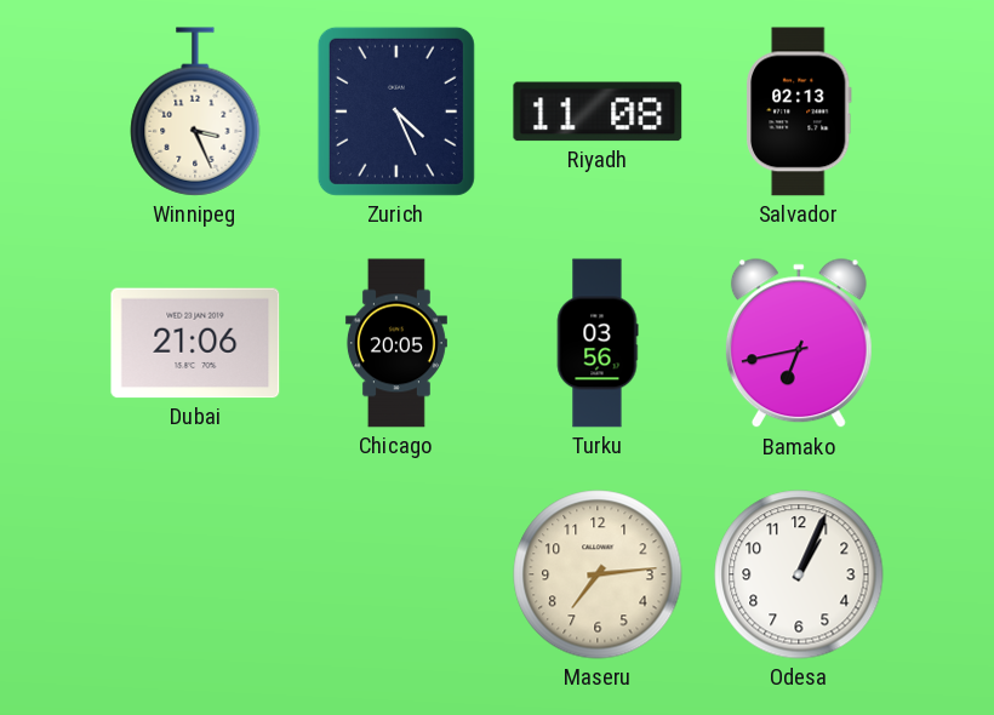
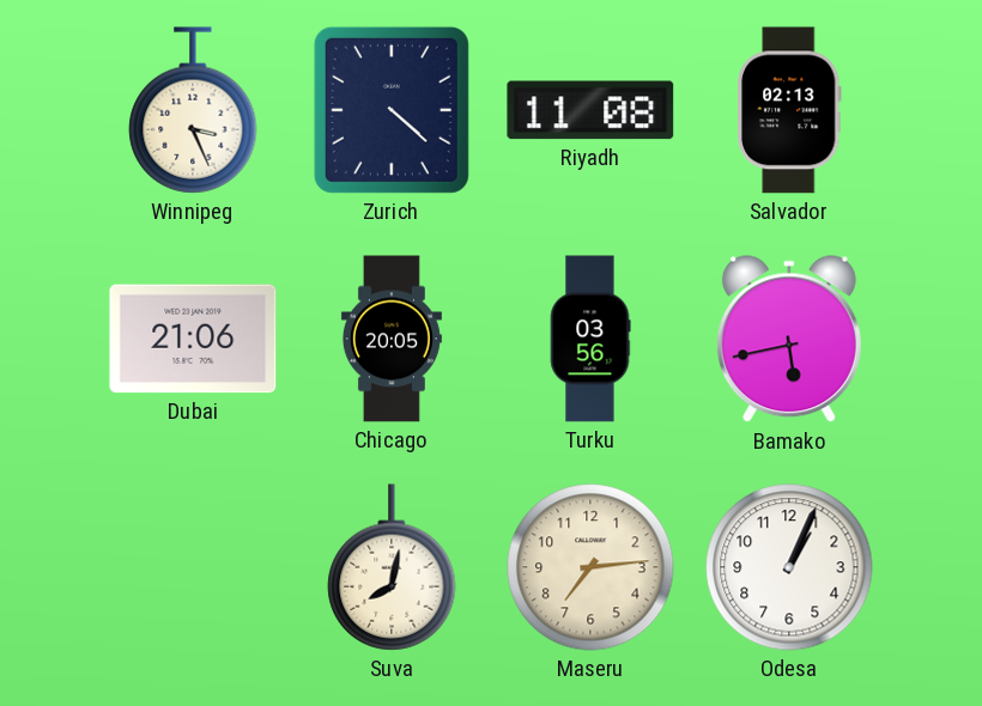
Zurich: 4:26 -> 4:22 (392, 110)
Bamako: 6:43 -> 5:43 (789, 340)
Suva: none -> 8:02 (392, 567)
